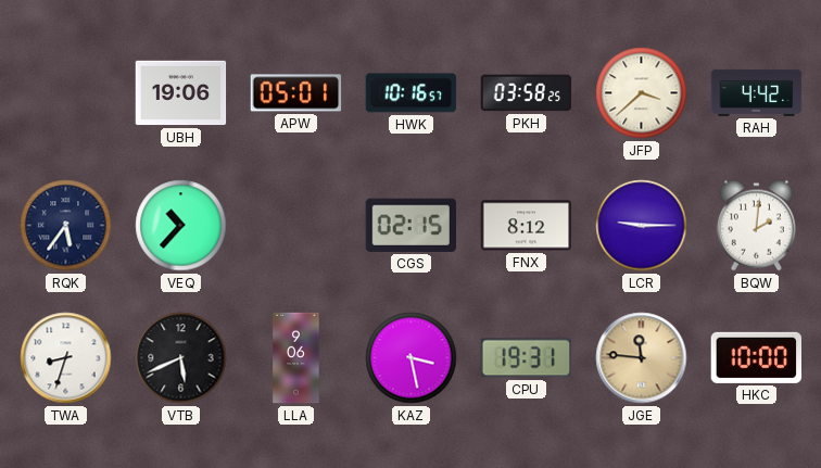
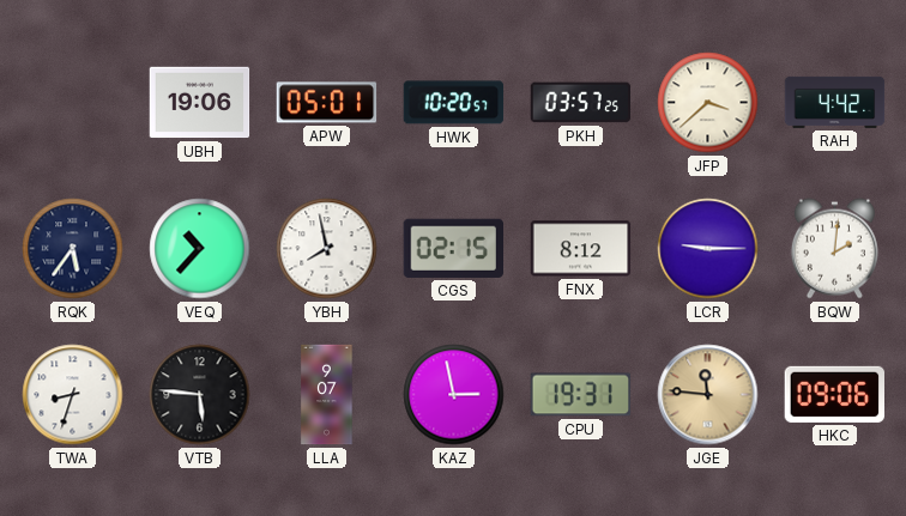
HWK: 10:16 -> 10:20 (454, 103)
PKH: 03:58 -> 03:57 (581, 103)
YBH: none -> 7:58 (327, 249)
VTB: 5:41 -> 5:46 (200, 395)
LLA: 9:06 -> 9:07 (327, 395)
KAZ: 3:28 -> 2:58 (454, 395)
HKC: 10:00 -> 09:06 (834, 394)
